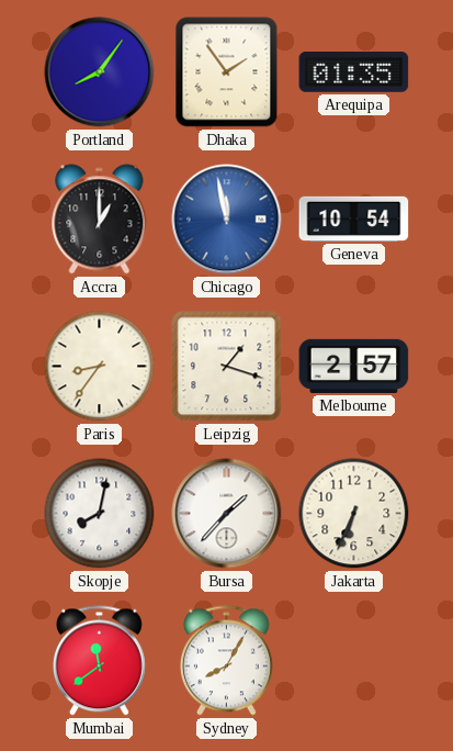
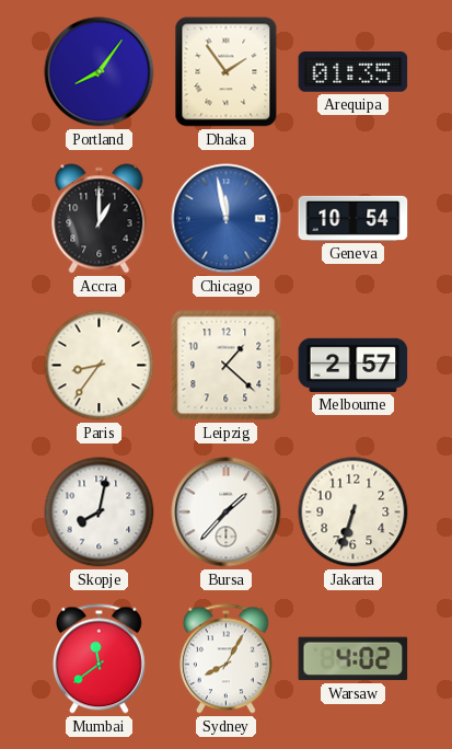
Leipzig: 1:18 -> 1:22 (227, 366)
Jakarta: 6:34 -> 6:33 (354, 512)
Warsaw: none -> 4:02 (354, 659)
